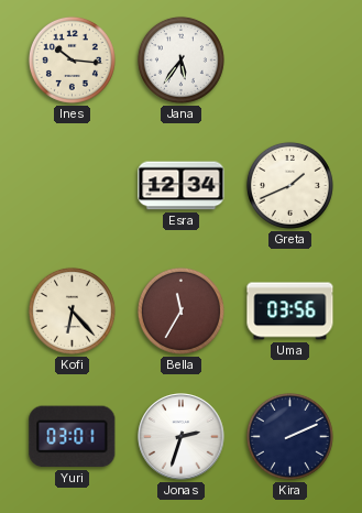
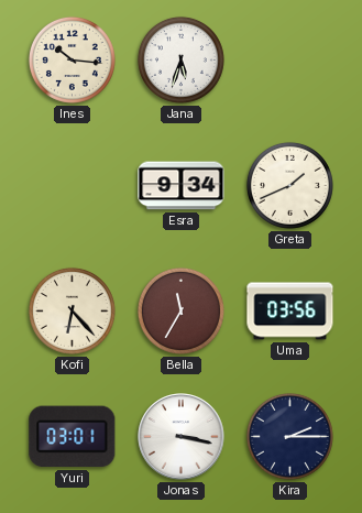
Jana: 5:36 -> 5:33 (180, 59)
Esra: 12:34 -> 9:34 (182, 186)
Jonas: 2:33 -> 3:17 (182, 437)
Kira: 2:11 -> 2:15 (289, 436)
